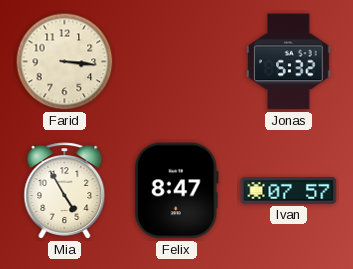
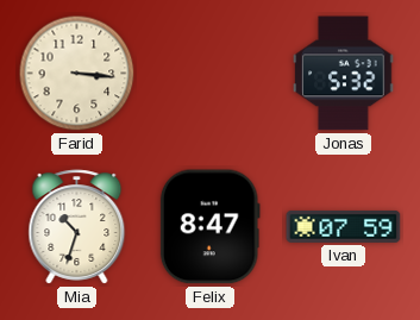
Mia: 4:55 -> 10:33 (77, 227)
Ivan: 07:57 -> 07:59 (344, 227)
